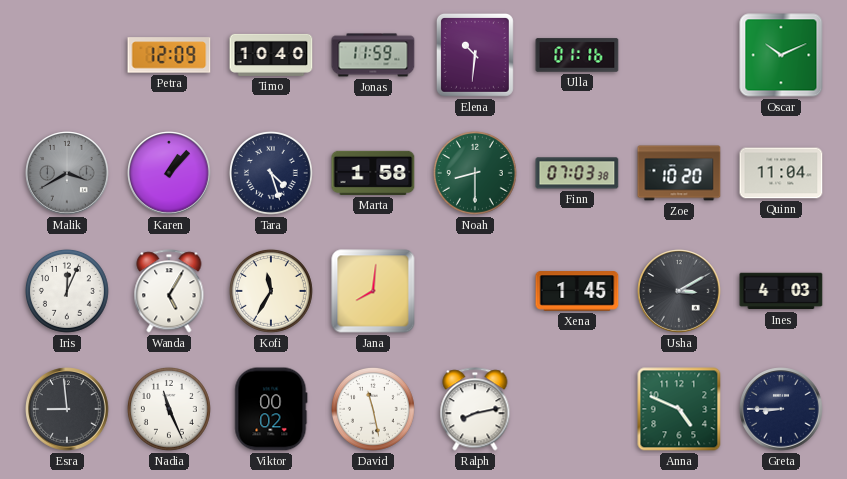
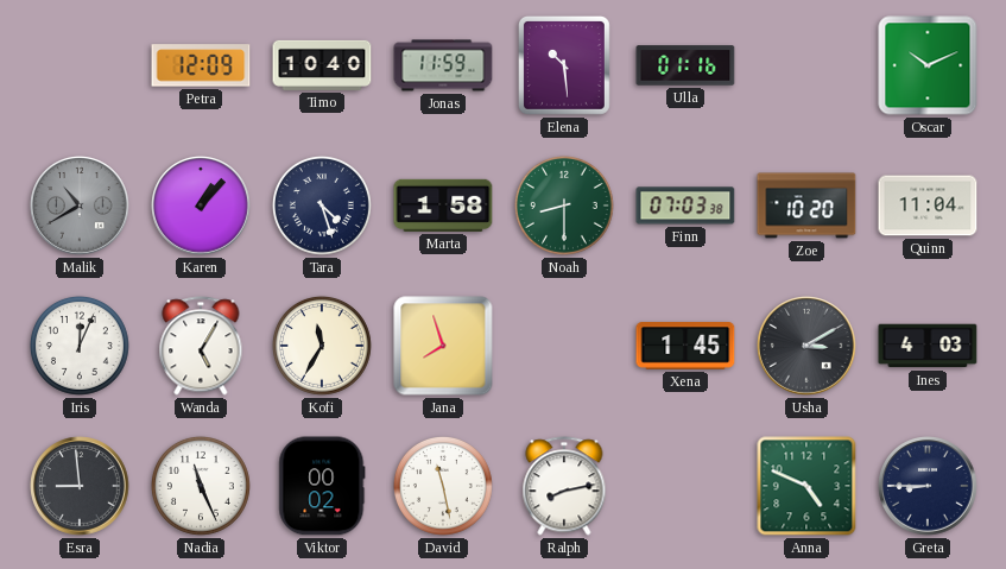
Elena: 10:31 -> 10:29 (564, 65)
Malik: 3:40 -> 10:40 (80, 206)
Jana: 8:01 -> 7:57 (443, 346)
